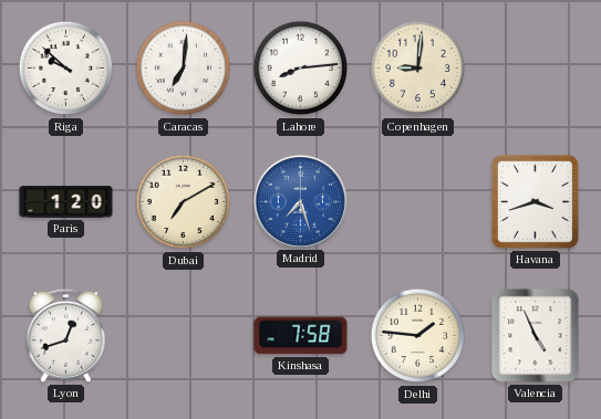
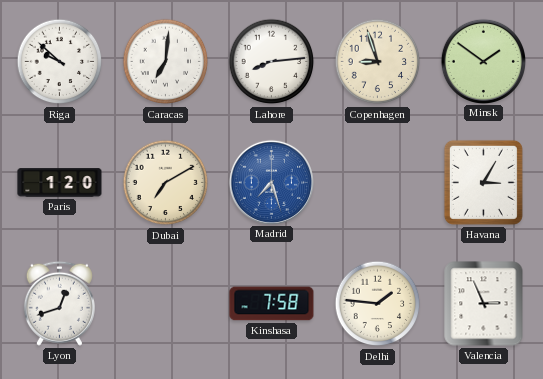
Copenhagen: 9:01 -> 8:57 (378, 62)
Minsk: none -> 1:51 (483, 61)
Havana: 3:42 -> 3:05 (483, 182)
Valencia: 4:56 -> 2:56 (484, 304)
